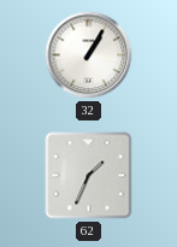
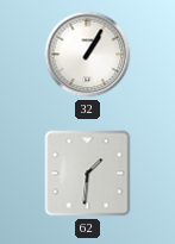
62: 1:34 -> 1:31 (88, 174)
